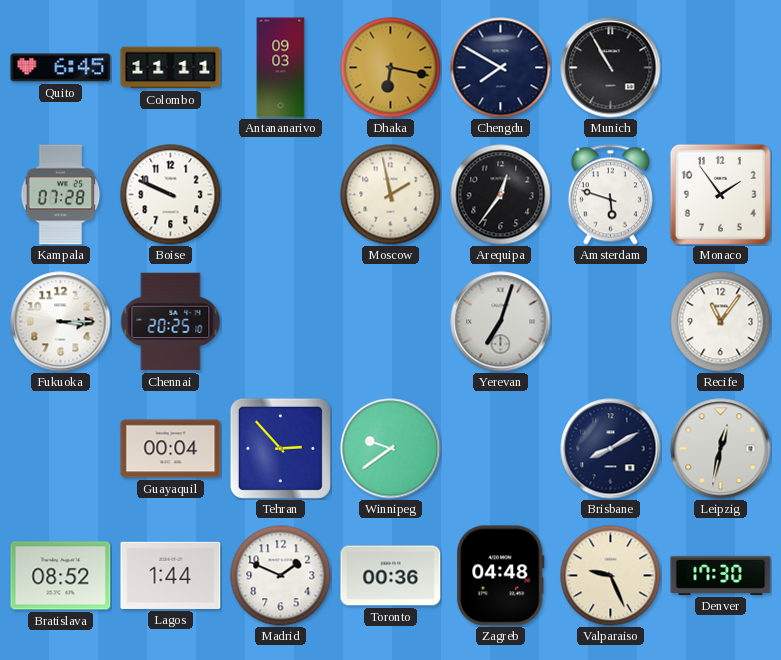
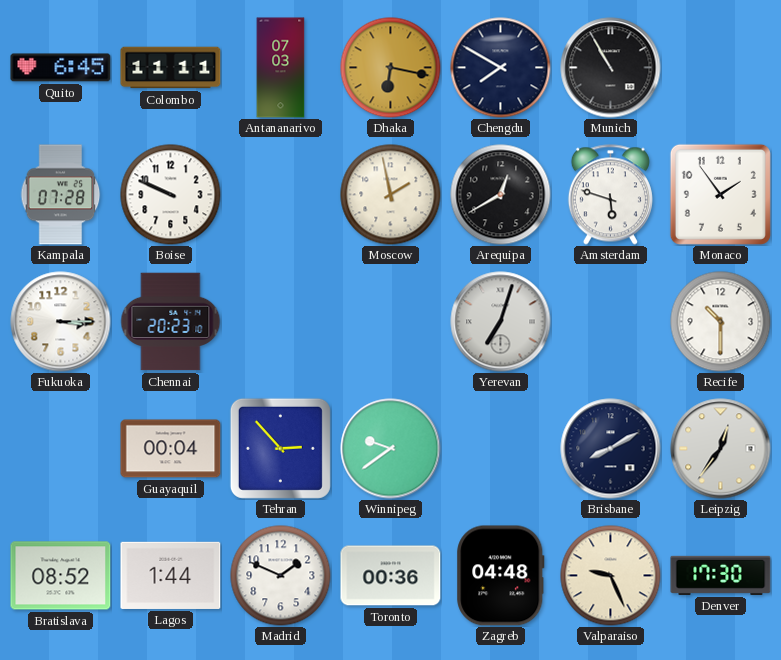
Antananarivo: 09:03 -> 07:03 (281, 68)
Arequipa: 12:36 -> 12:40 (501, 195)
Chennai: 20:25 -> 20:23 (171, 322)
Recife: 11:06 -> 10:30 (721, 322)
Leipzig: 12:32 -> 12:36 (721, 449)
